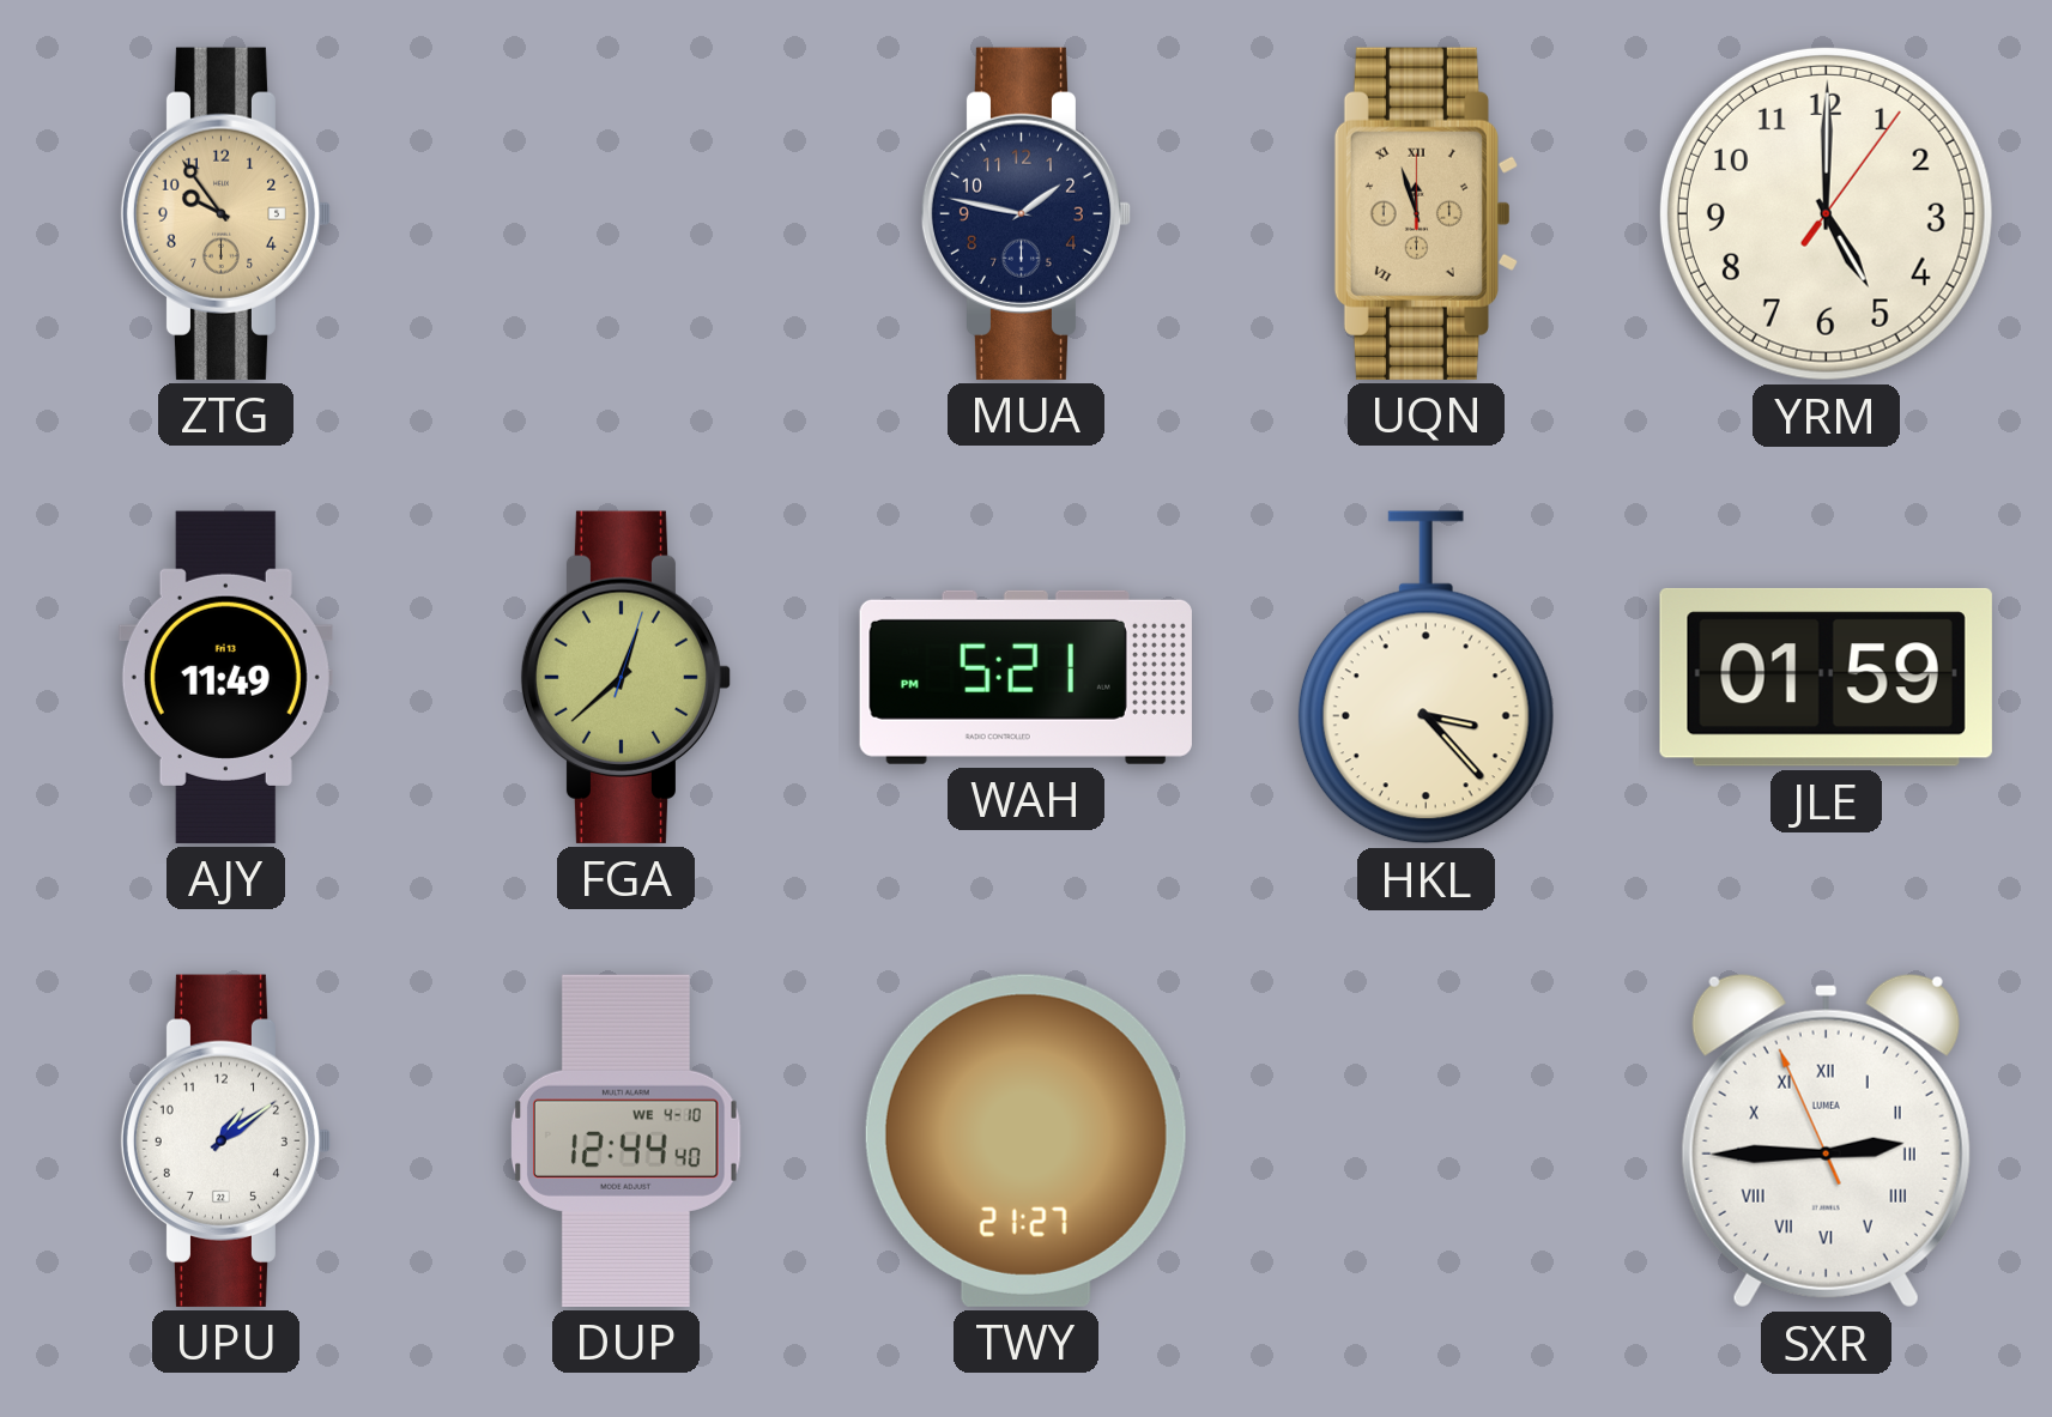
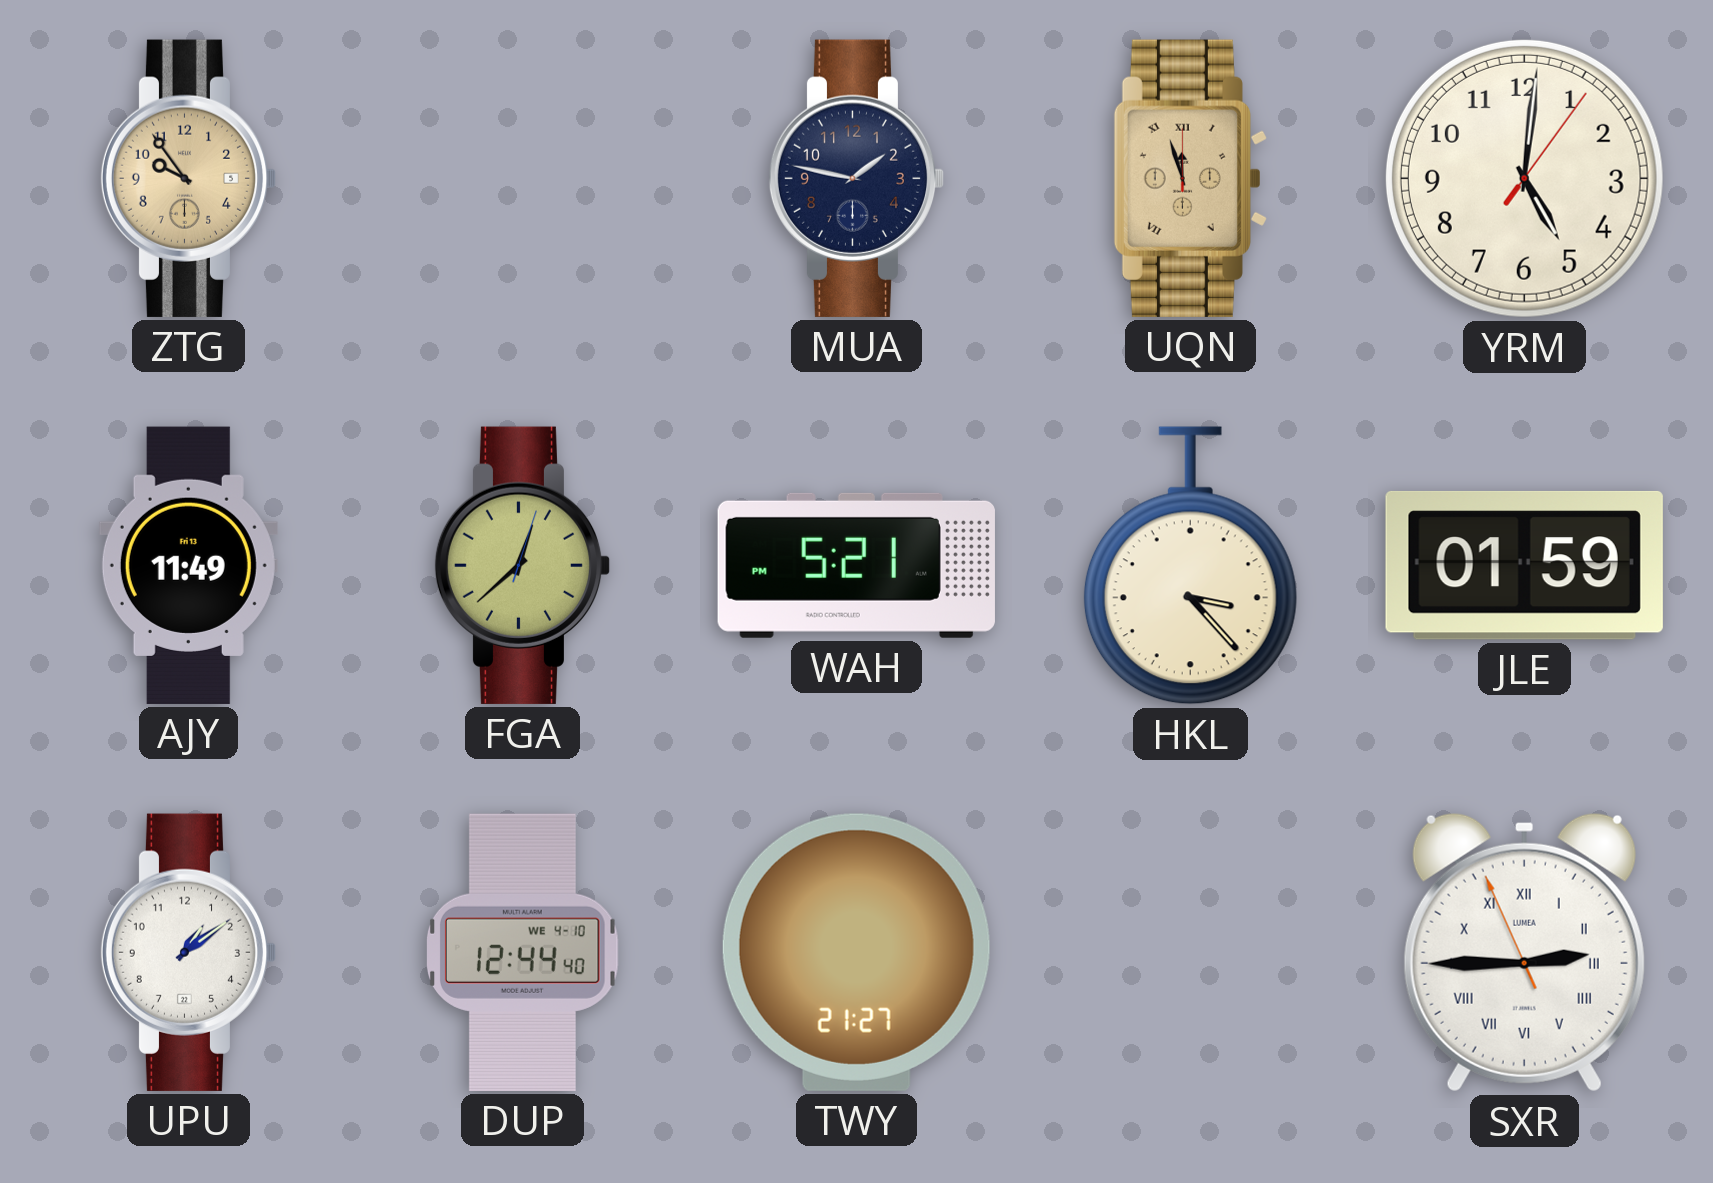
YRM: 5:00 -> 5:01 (1524, 178)
